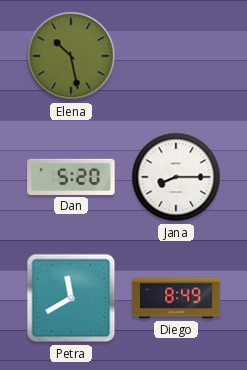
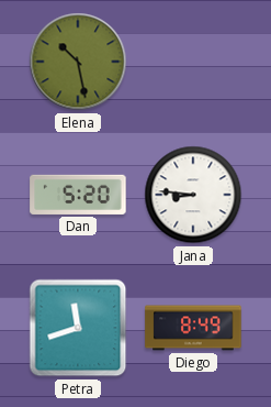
Jana: 8:15 -> 8:46 (193, 195)
Petra: 11:40 -> 11:42 (78, 328)
